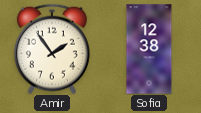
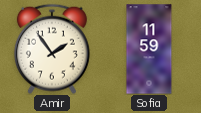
Sofia: 12:38 -> 11:59 (149, 49)
